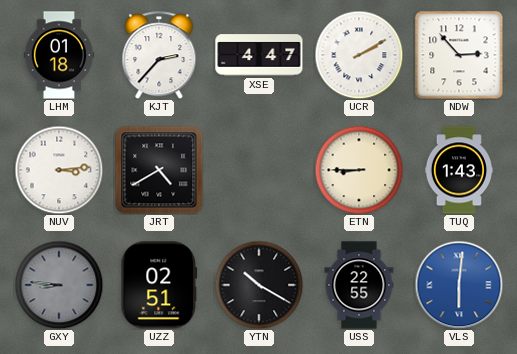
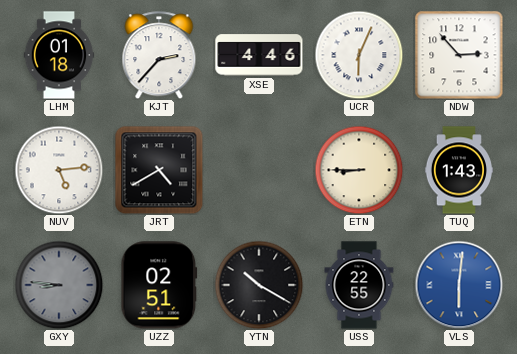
XSE: 4:47 -> 4:46 (259, 55)
UCR: 2:10 -> 6:04 (359, 55)
NUV: 3:14 -> 5:14 (59, 170)
